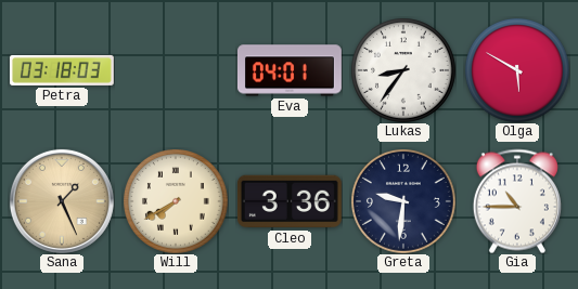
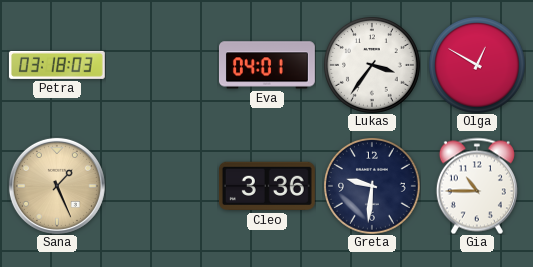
Lukas: 8:36 -> 3:36 (372, 65)
Olga: 5:50 -> 12:50 (477, 65)
Will: 7:40 -> none (176, 201)
